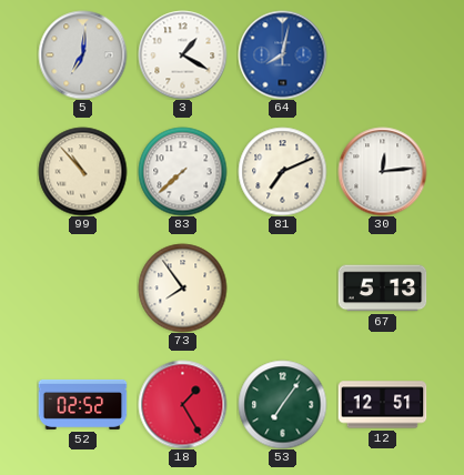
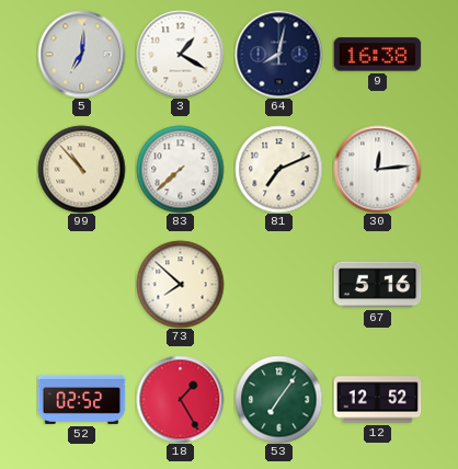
64 dial: blue -> navy (278, 54)
9: none -> 16:38 (377, 55)
73: 7:54 -> 7:52 (180, 284)
67: 5:13 -> 5:16 (377, 285)
12: 12:51 -> 12:52 (377, 400)
